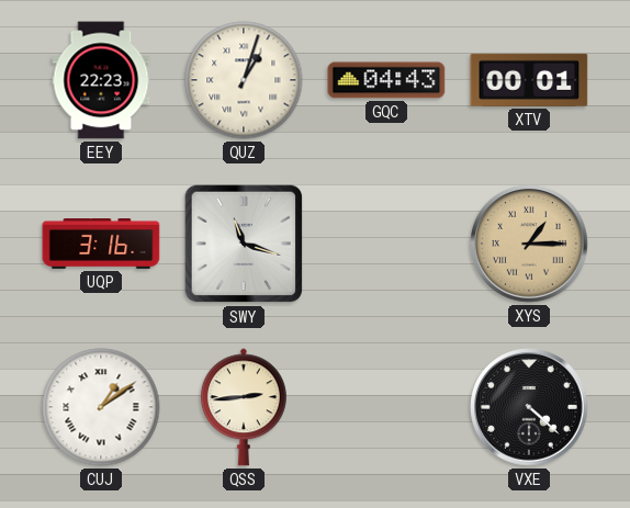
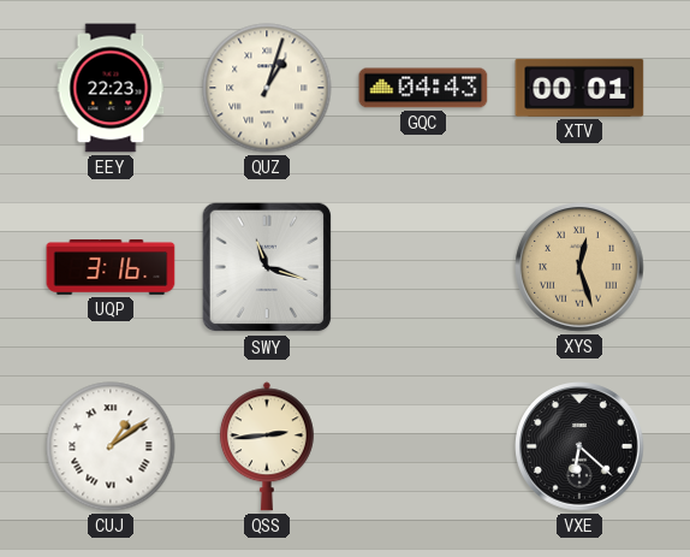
XYS: 1:15 -> 12:27 (579, 267)
VXE: 4:22 -> 6:22 (579, 446)
